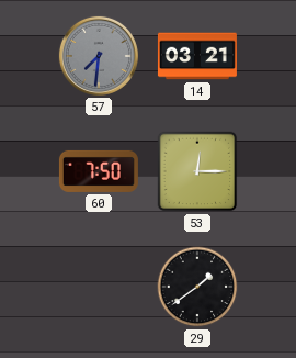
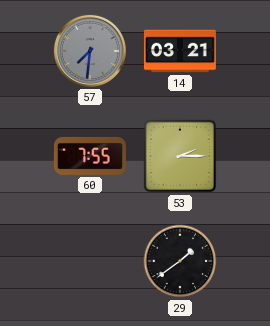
60: 7:50 -> 7:55 (90, 156)
53: 12:15 -> 2:15 (180, 156)
